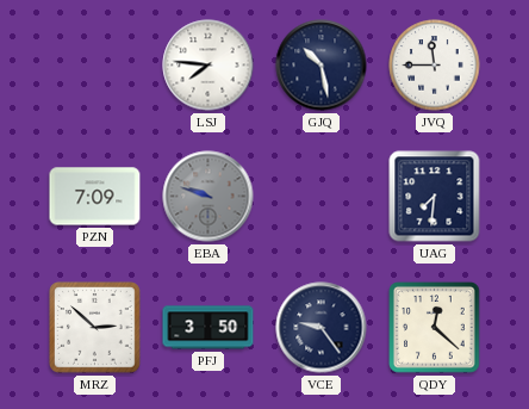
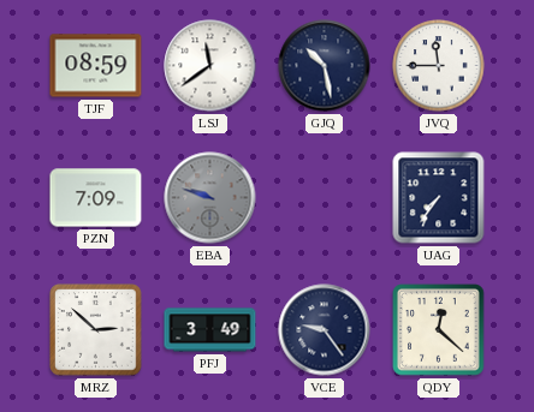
TJF: none -> 08:59 (96, 66)
LSJ: 7:46 -> 11:39 (210, 66)
UAG: 7:31 -> 7:36 (439, 198)
PFJ: 3:50 -> 3:49 (210, 330)
